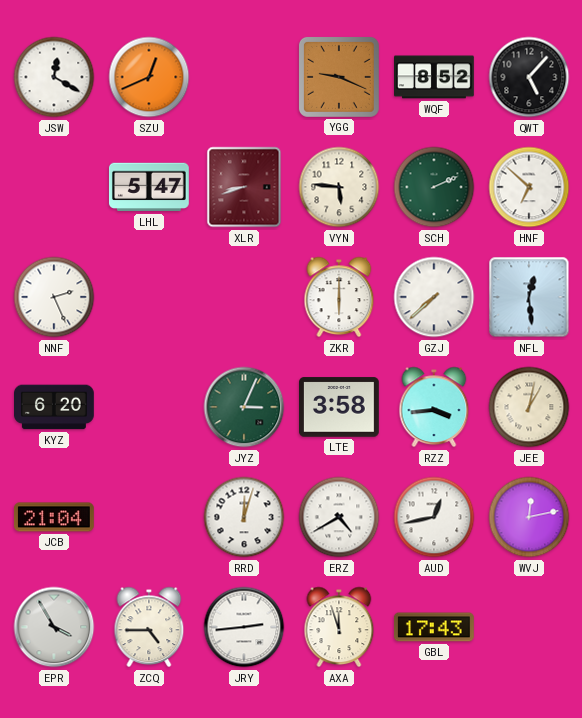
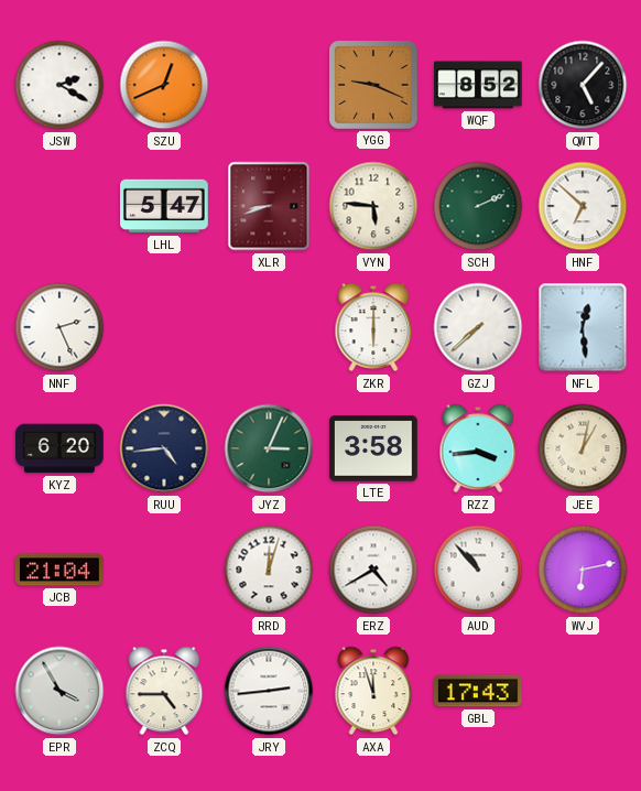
JSW: 12:20 -> 2:20 (59, 85)
RUU: none -> 4:44 (164, 448)
AUD: 12:43 -> 10:53 (478, 570)
WVJ: 12:13 -> 6:13 (583, 570)
